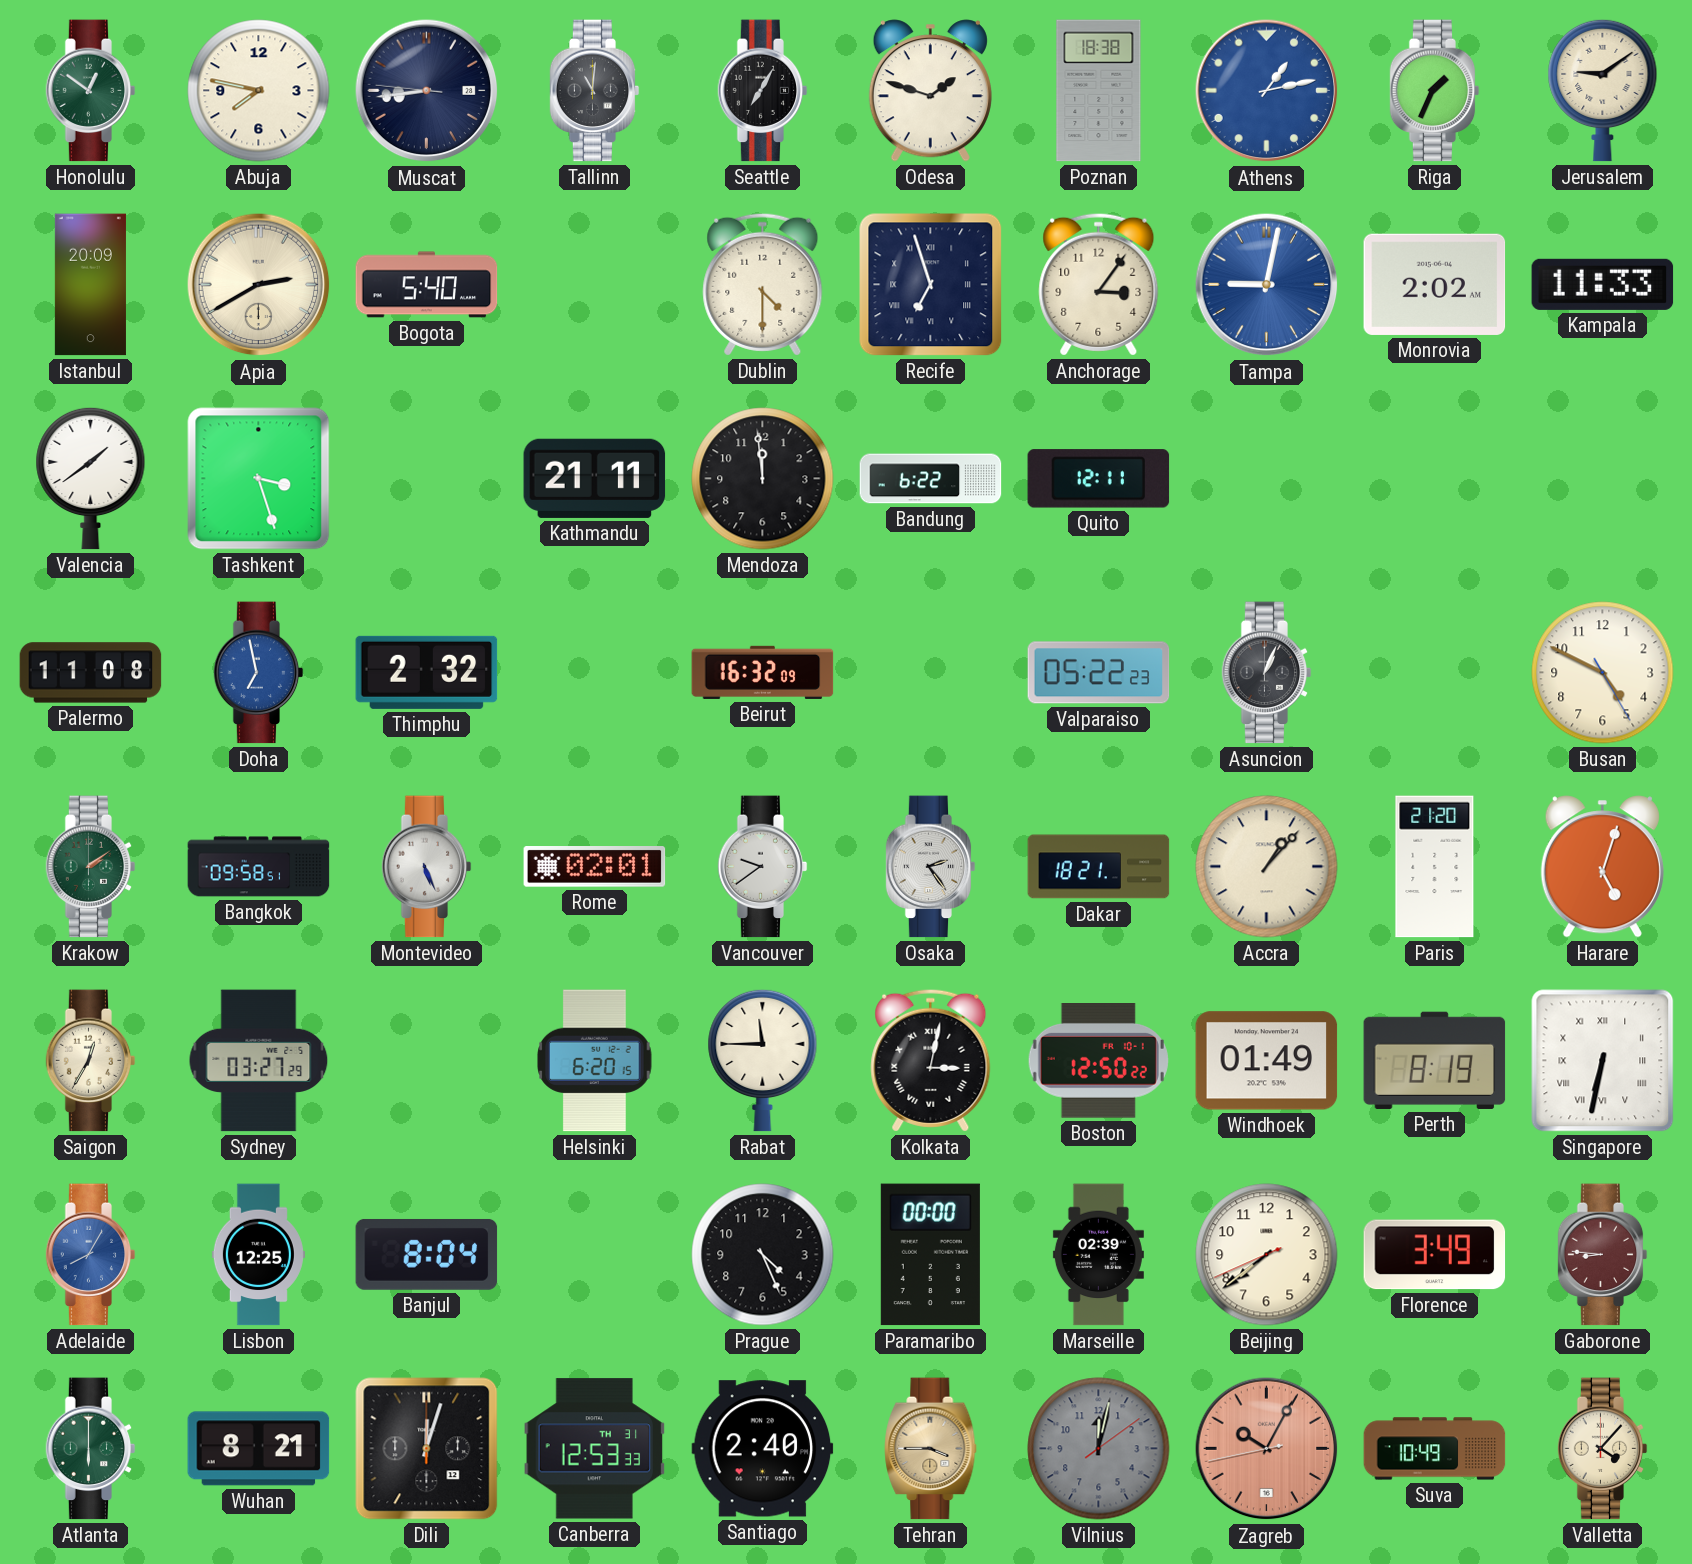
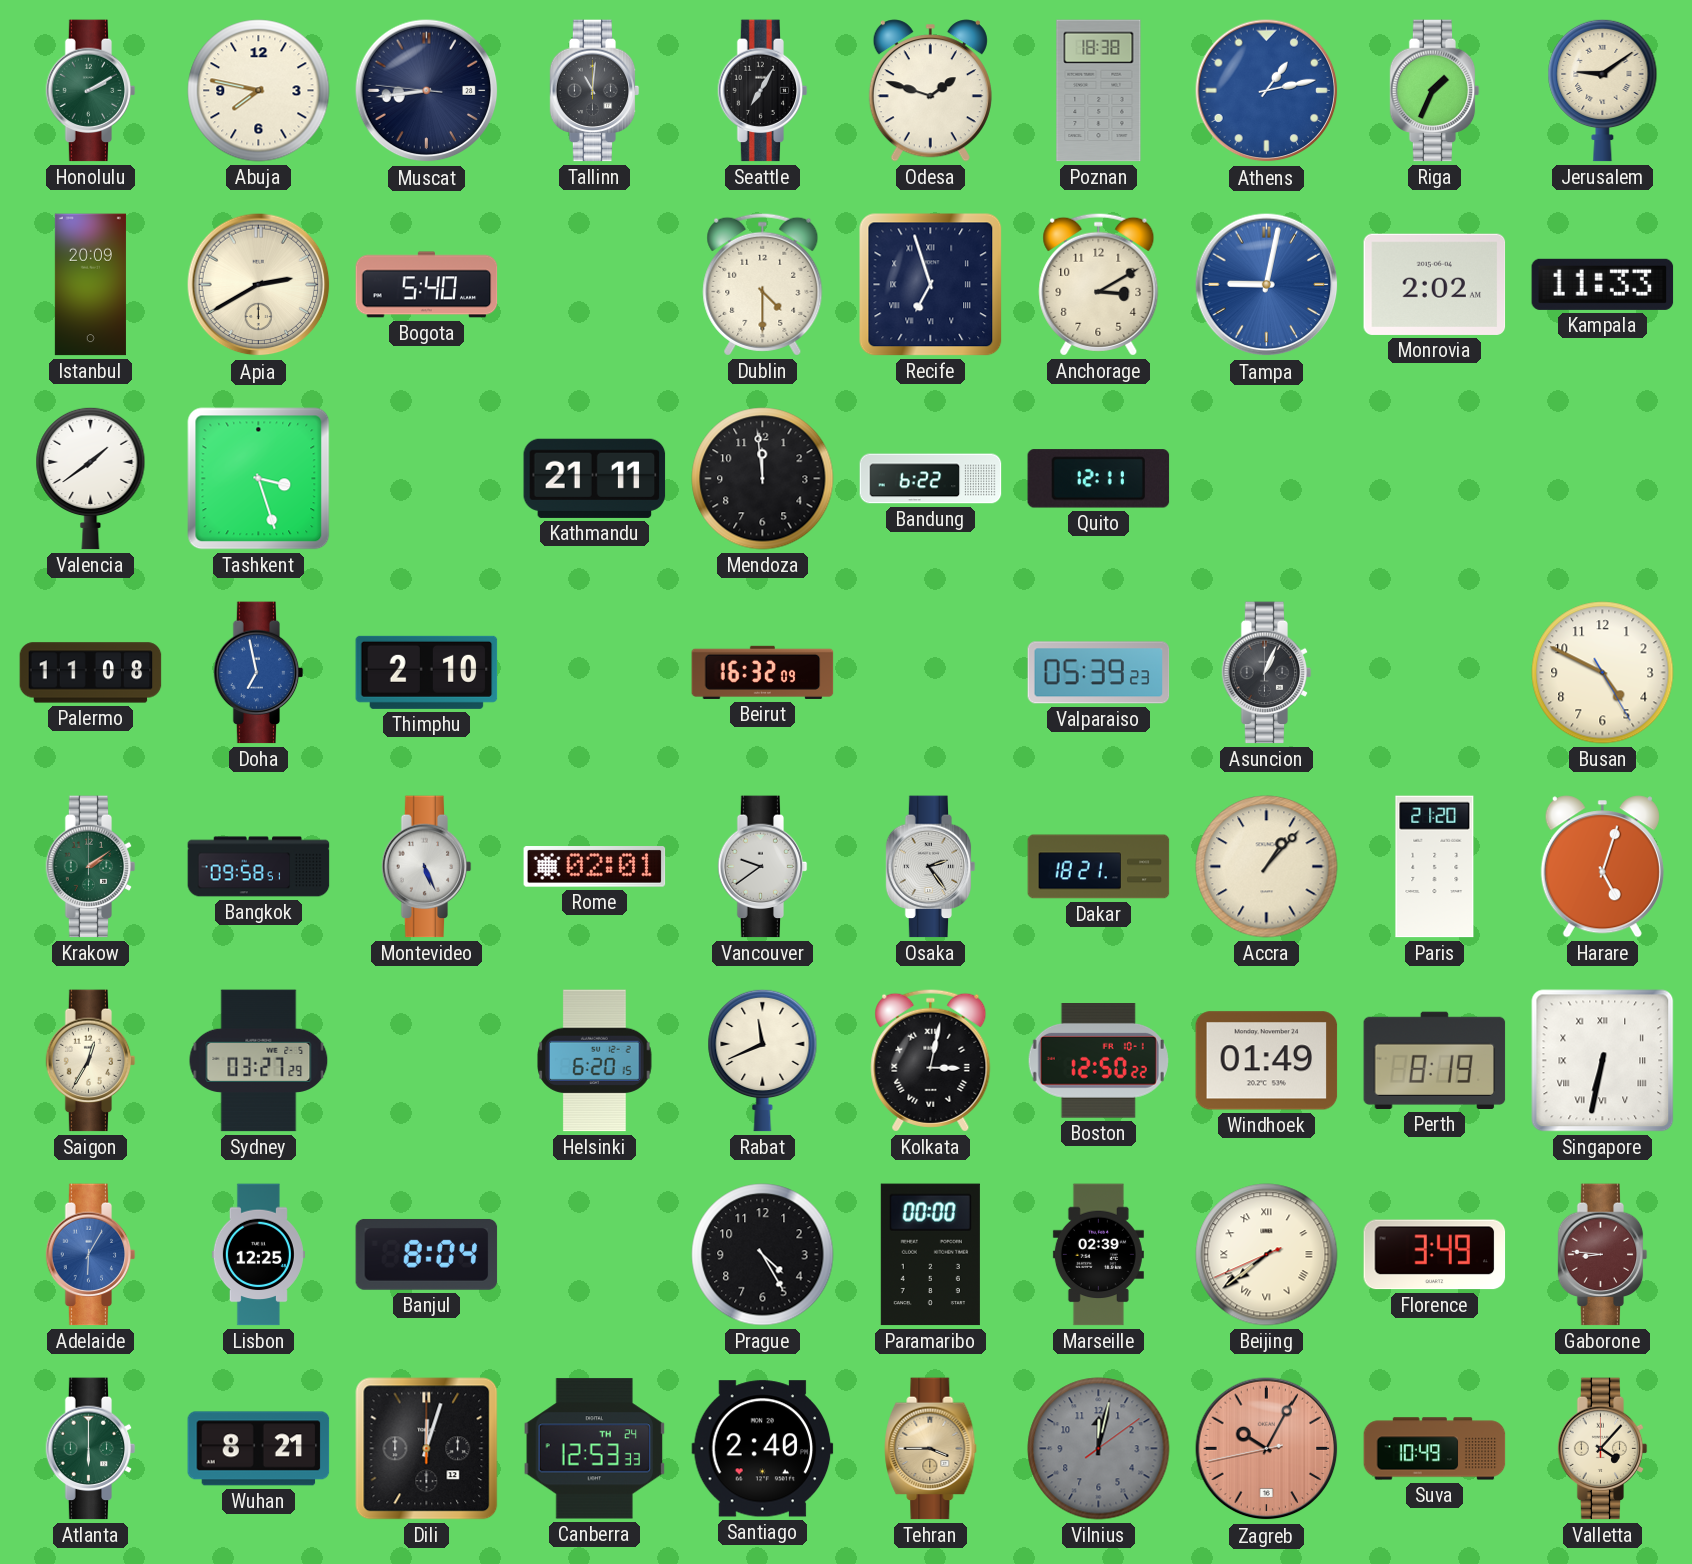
Honolulu: 12:51 -> 2:10 (91, 91)
Anchorage: 3:06 -> 3:10 (1099, 284)
Thimphu: 2:32 -> 2:10 (427, 672)
Valparaiso: 05:22 -> 05:39 (1099, 673)
Rabat: 11:45 -> 11:41 (763, 1060)
Adelaide: 8:05 -> 6:05 (91, 1255)
Prague: 4:26 -> 4:25 (763, 1255)
Beijing numerals: Arabic -> Roman (1267, 1255)
Canberra date: TH 31 -> TH 24 (595, 1449)
